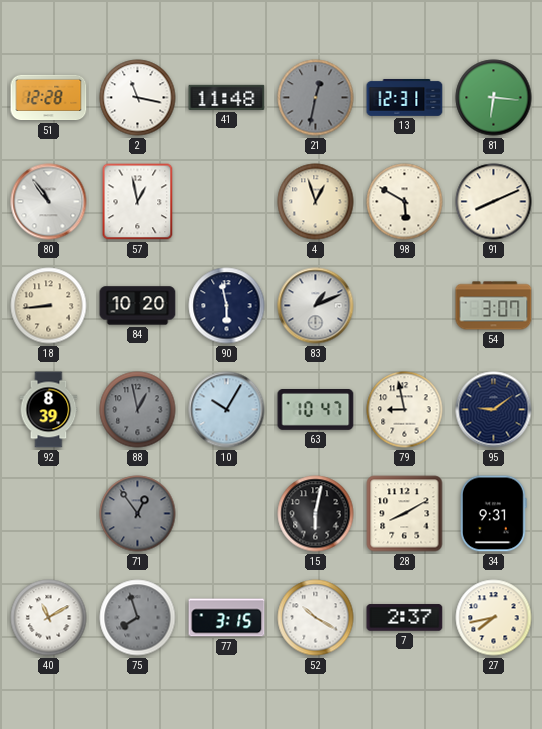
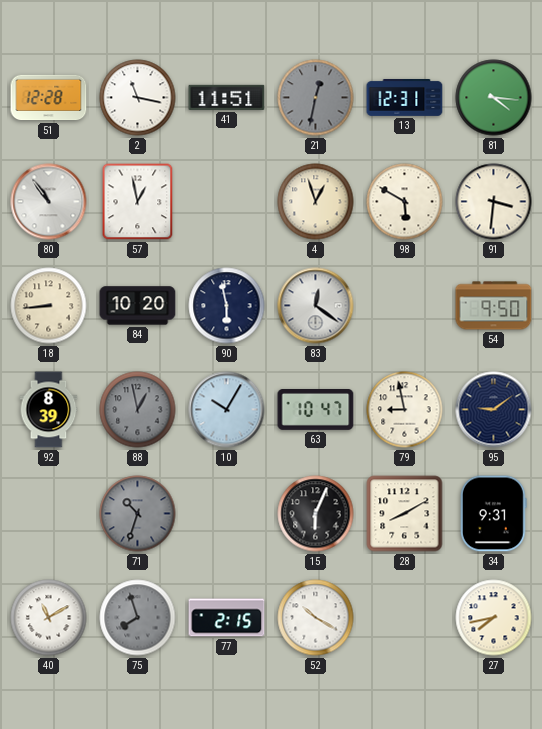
41: 11:48 -> 11:51 (227, 97)
81: 6:16 -> 4:16 (494, 98)
91: 8:11 -> 3:31 (494, 202)
83: 1:11 -> 12:21 (316, 306)
54: 3:07 -> 9:50 (494, 306)
71: 12:54 -> 10:33 (138, 514)
15: 6:02 -> 6:04 (316, 514)
77: 3:15 -> 2:15 (227, 618)
7: 2:37 -> none (405, 618)
